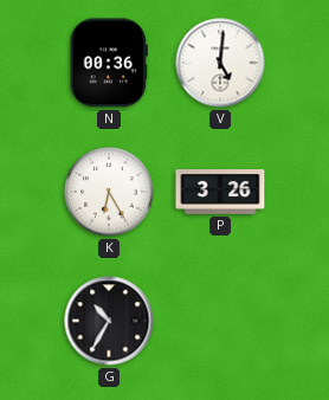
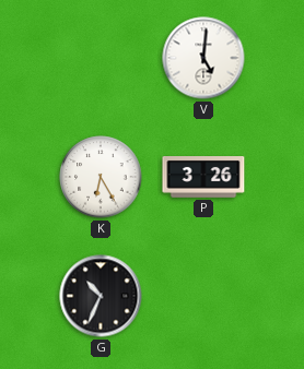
N: 00:36 -> none (109, 63)
G: 10:35 -> 10:34 (101, 296)
